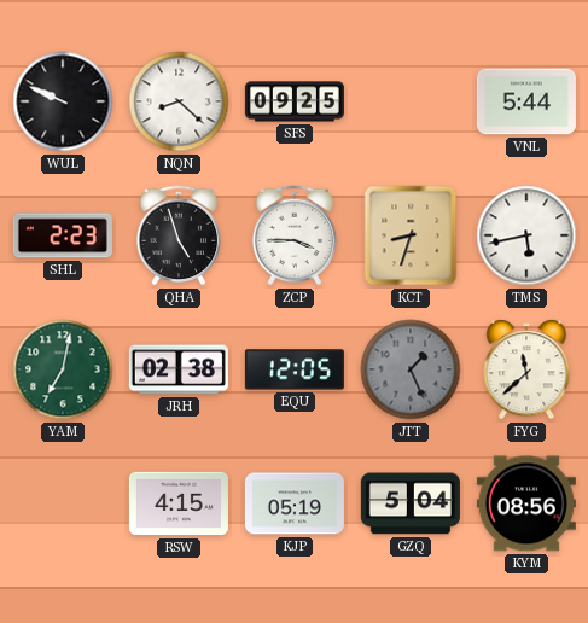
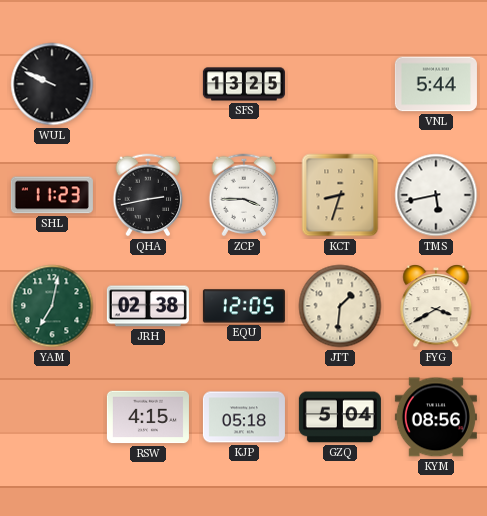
NQN: 8:22 -> none (179, 101)
SFS: 09:25 -> 13:25 (244, 84)
SHL: 2:23 -> 11:23 (52, 195)
QHA: 4:57 -> 2:43 (148, 195)
JTT: 1:26 -> 1:31 (340, 306)
JTT dial: grey -> cream (340, 306)
FYG: 11:38 -> 3:40 (436, 307)
KJP: 05:19 -> 05:18 (244, 417)
